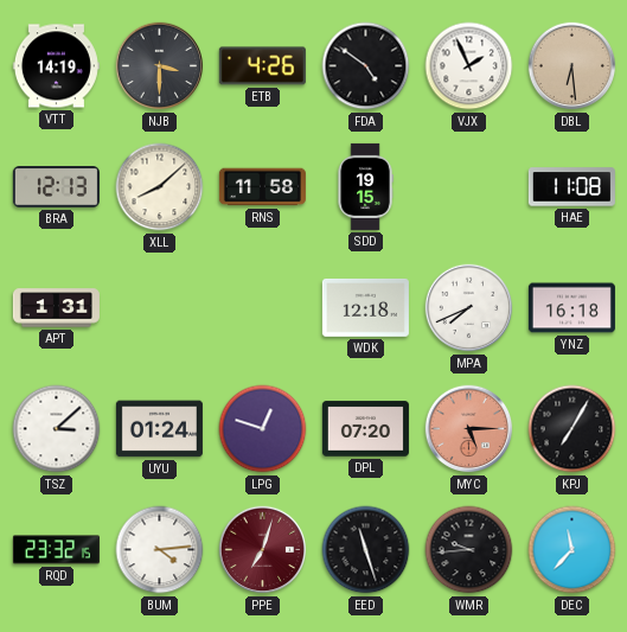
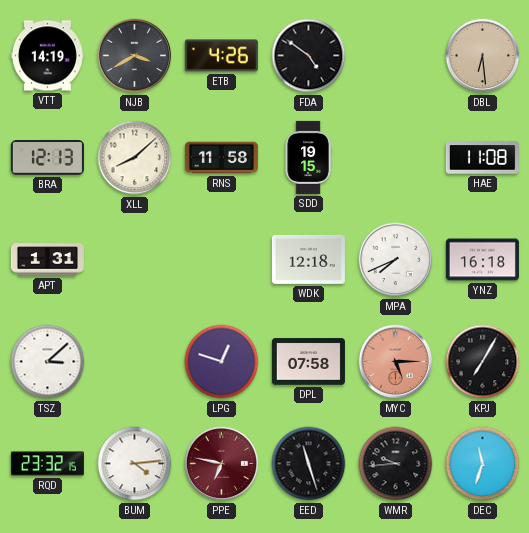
NJB: 3:30 -> 3:40 (135, 56)
VJX: 1:56 -> none (469, 66)
UYU: 01:24 -> none (159, 429)
DPL: 07:20 -> 07:58 (308, 362)
PPE: 7:03 -> 6:47 (222, 464)
DEC: 11:37 -> 11:33 (483, 464)
